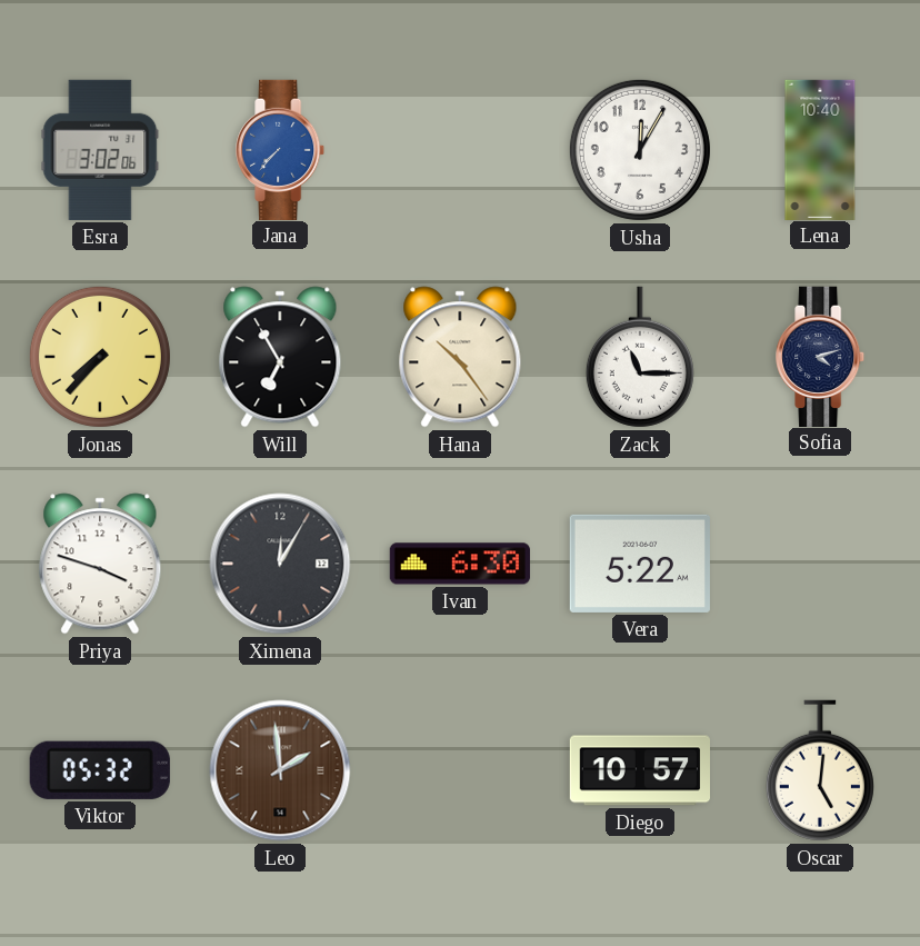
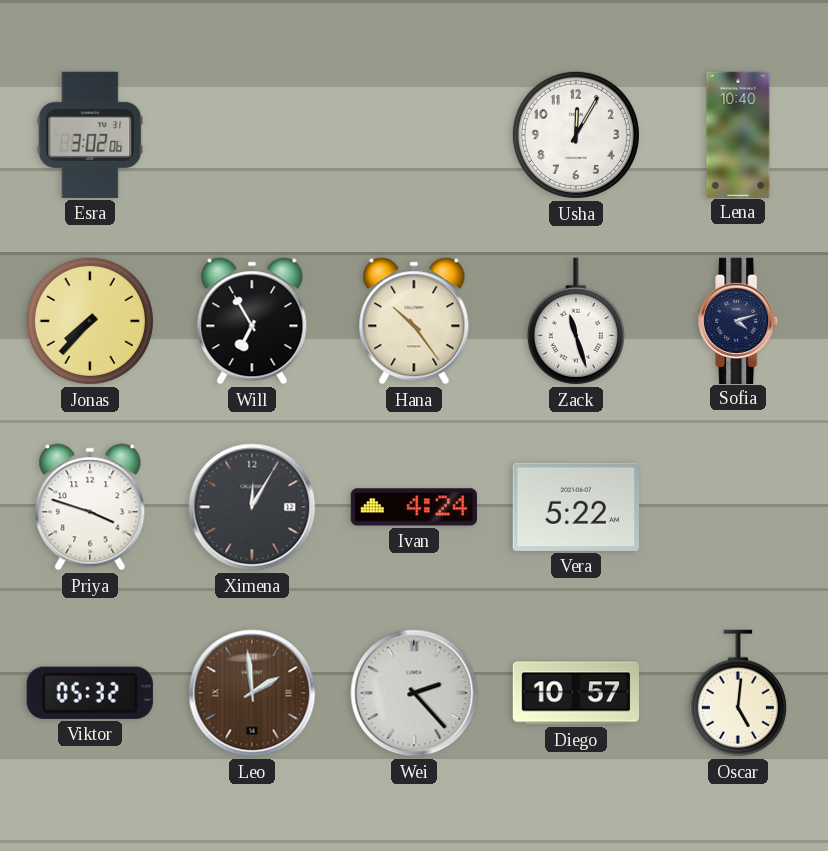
Jana: 7:37 -> none (281, 149)
Zack: 11:15 -> 11:27 (576, 321)
Ivan: 6:30 -> 4:24 (413, 507)
Wei: none -> 2:23 (414, 693)
